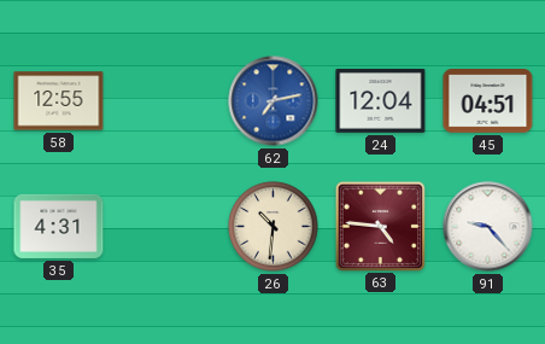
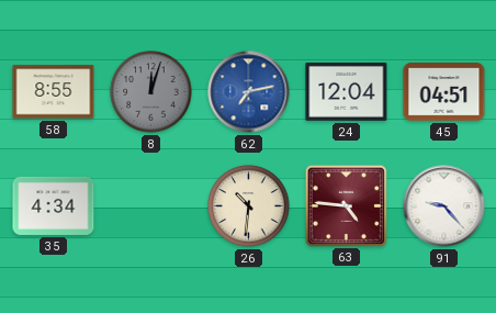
58: 12:55 -> 8:55 (54, 92)
8: none -> 12:03 (151, 92)
35: 4:31 -> 4:34 (54, 205)
